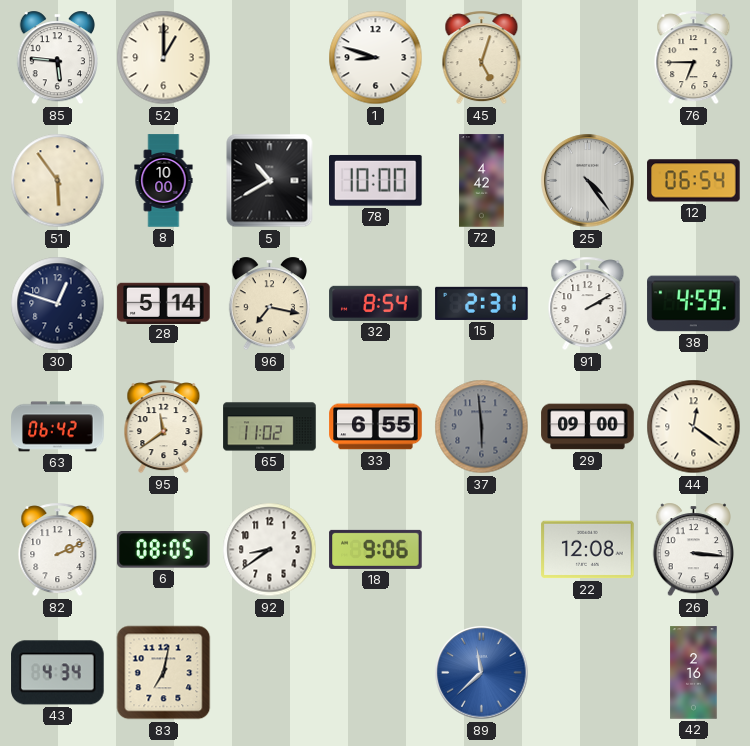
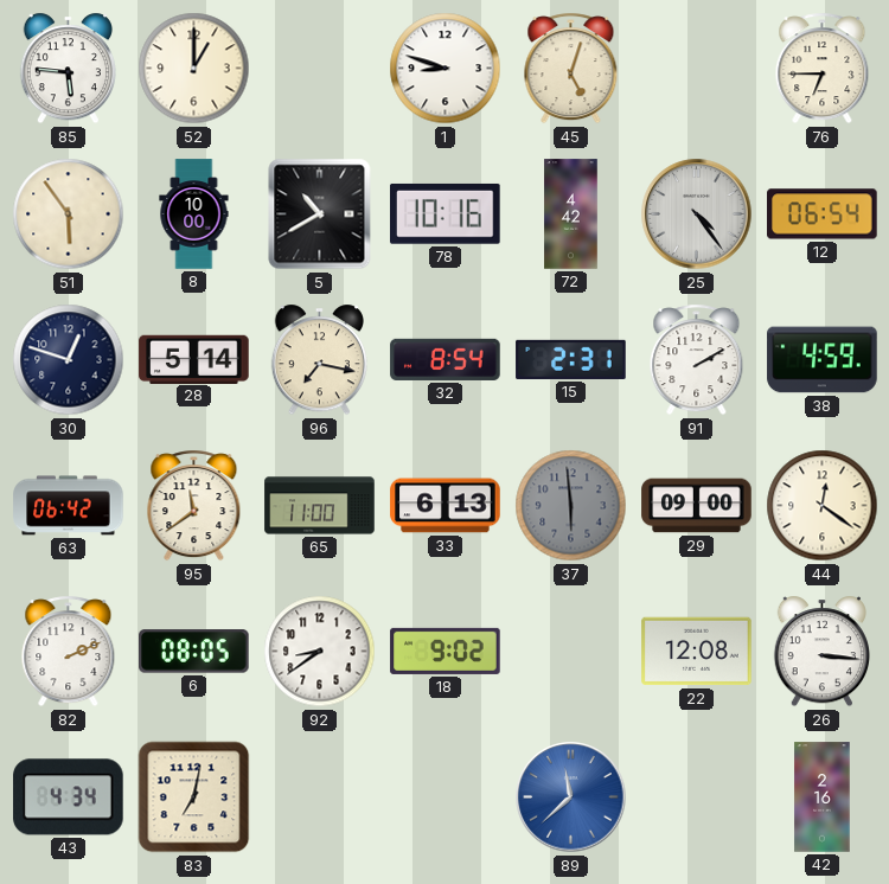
78: 10:00 -> 10:16 (446, 213)
65: 11:02 -> 11:00 (320, 506)
33: 6:55 -> 6:13 (446, 506)
18: 9:06 -> 9:02 (446, 651)
